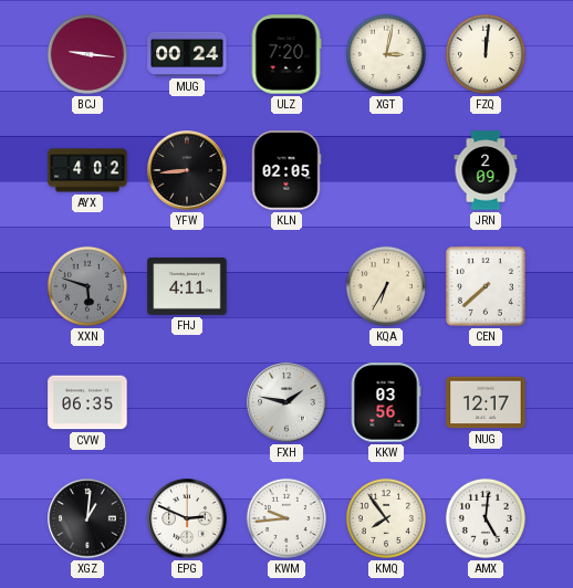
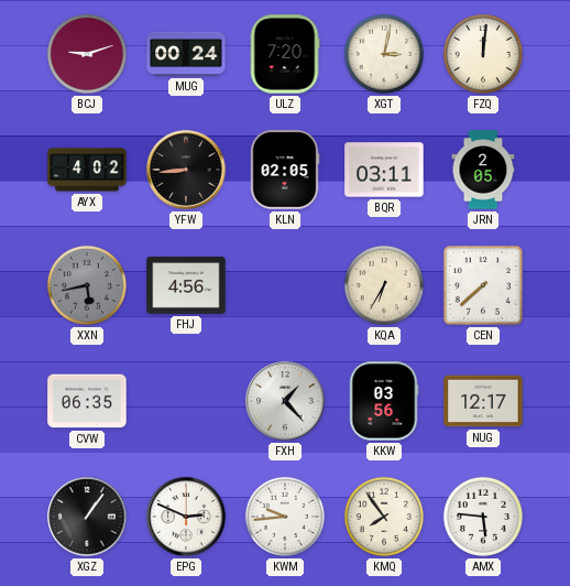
BCJ: 9:16 -> 9:12 (87, 54)
BQR: none -> 03:11 (384, 170)
JRN: 2:09 -> 2:05 (483, 170)
XXN: 5:48 -> 5:43 (87, 285)
FHJ: 4:11 -> 4:56 (186, 285)
FXH: 1:47 -> 1:23 (285, 401)
XGZ: 1:01 -> 1:06 (87, 517)
AMX: 5:01 -> 5:46 (483, 517)
